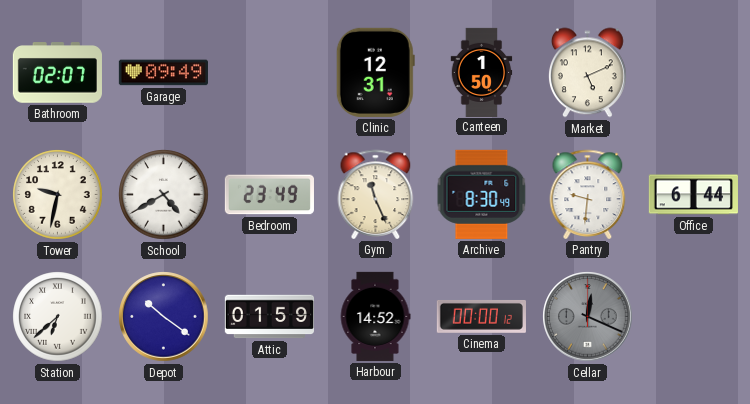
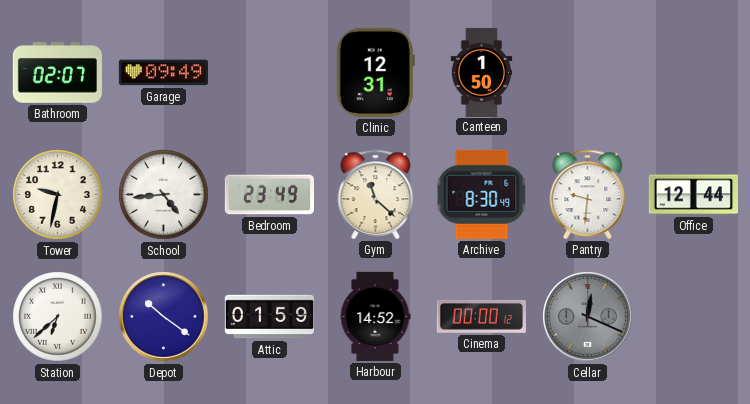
Market: 5:11 -> none (587, 73)
School: 4:40 -> 4:44 (164, 195)
Gym: 11:26 -> 11:22 (376, 194)
Office: 6:44 -> 12:44 (693, 195)
